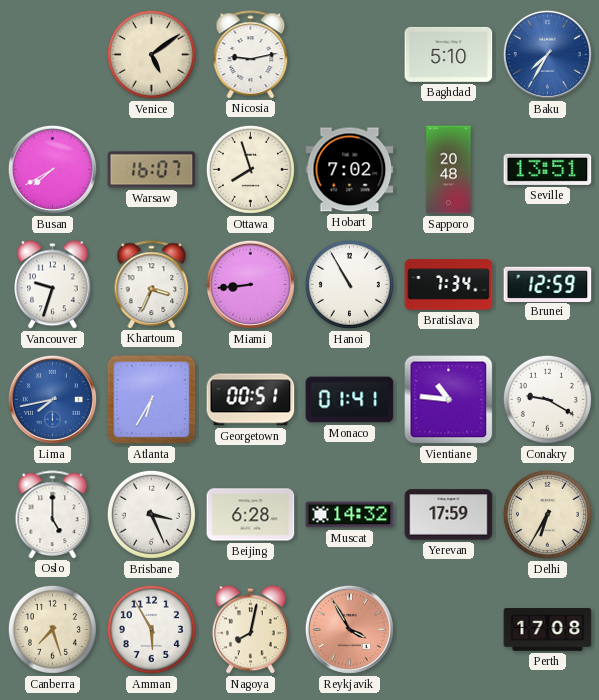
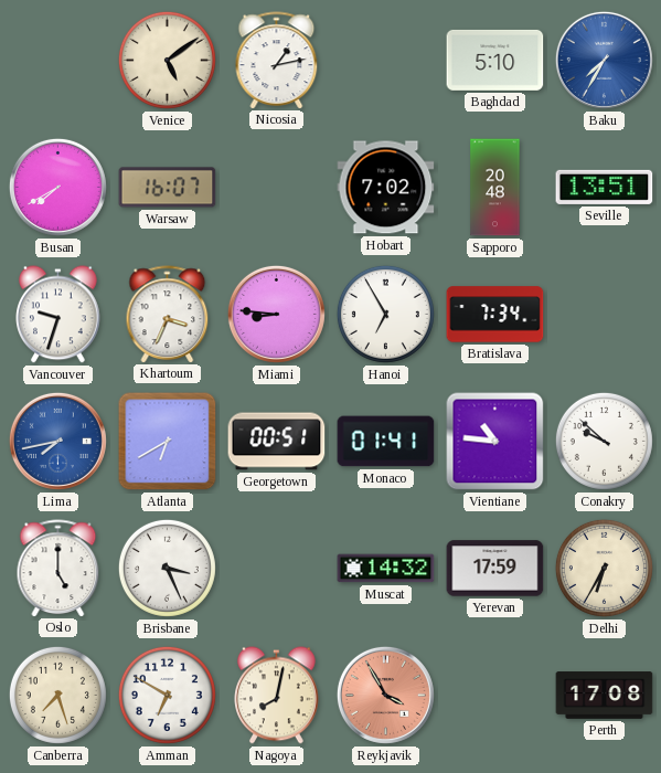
Nicosia: 9:13 -> 1:13 (277, 60)
Ottawa: 7:57 -> none (250, 169)
Miami: 8:44 -> 8:46 (276, 314)
Hanoi: 10:55 -> 6:55 (385, 314)
Brunei: 12:59 -> none (548, 284)
Atlanta: 6:35 -> 6:40 (168, 442)
Conakry: 9:20 -> 9:52 (604, 441)
Beijing: 6:28 -> none (251, 515)
Amman: 5:55 -> 6:50 (167, 695)
